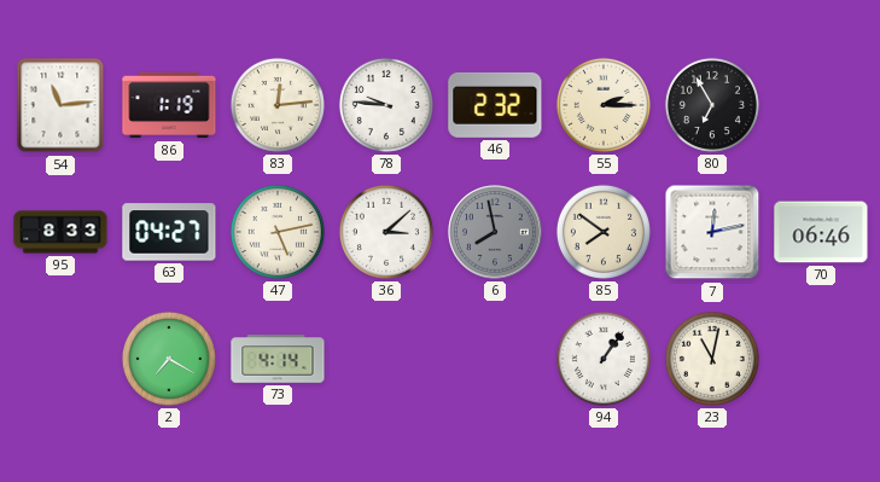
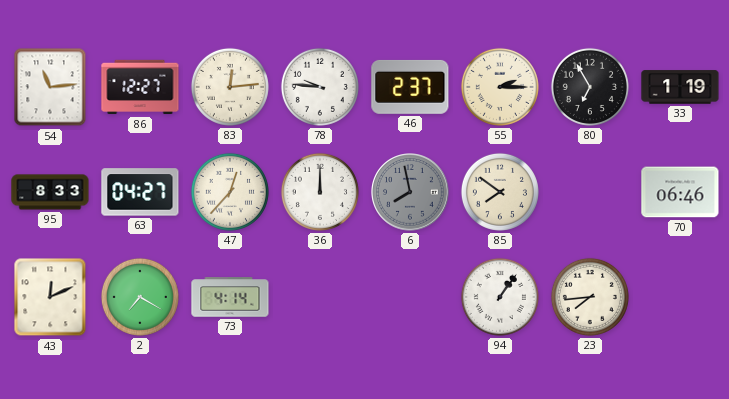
86: 1:19 -> 12:27 (140, 87)
46: 2:32 -> 2:37 (410, 87)
33: none -> 1:19 (680, 87)
47: 5:13 -> 12:37 (230, 192)
36: 3:08 -> 12:00 (320, 192)
7: 12:13 -> none (712, 232)
43: none -> 12:11 (50, 297)
23: 11:02 -> 7:44 (590, 297)
